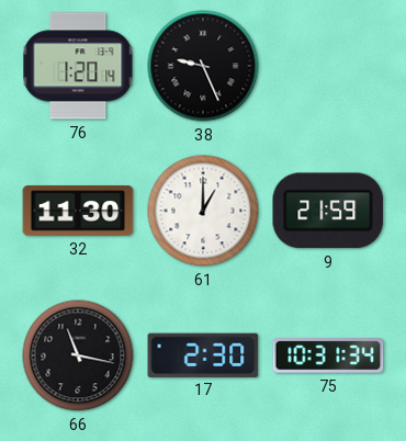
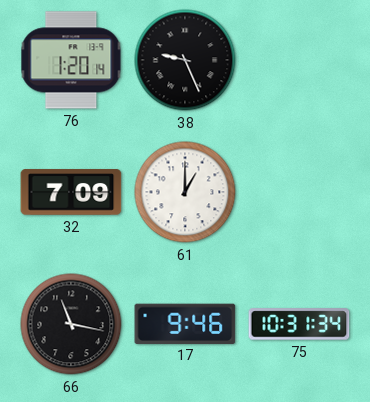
32: 11:30 -> 7:09 (71, 192)
9: 21:59 -> none (328, 211)
17: 2:30 -> 9:46 (185, 323)
